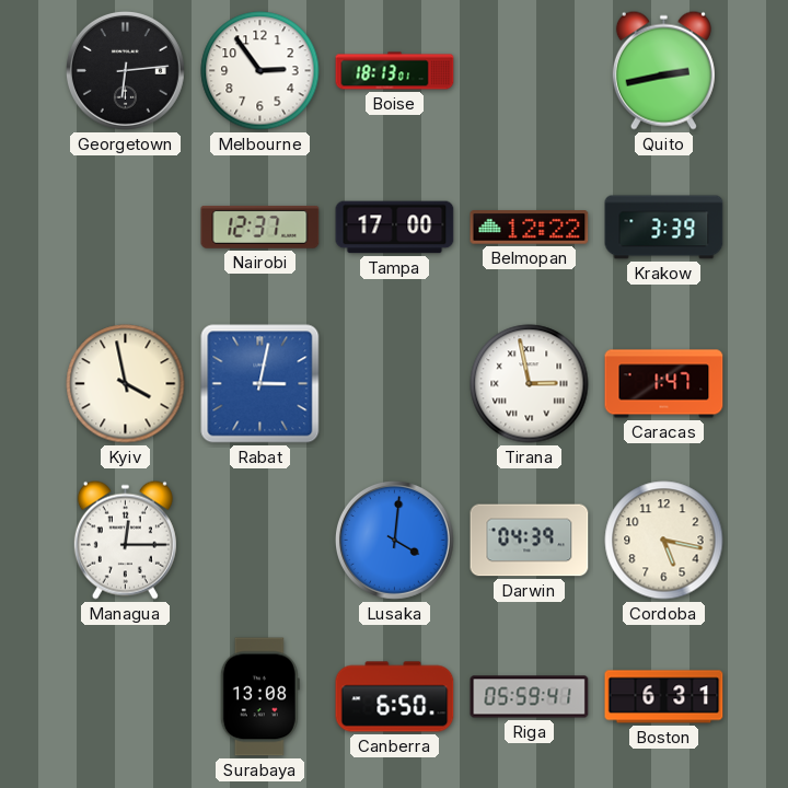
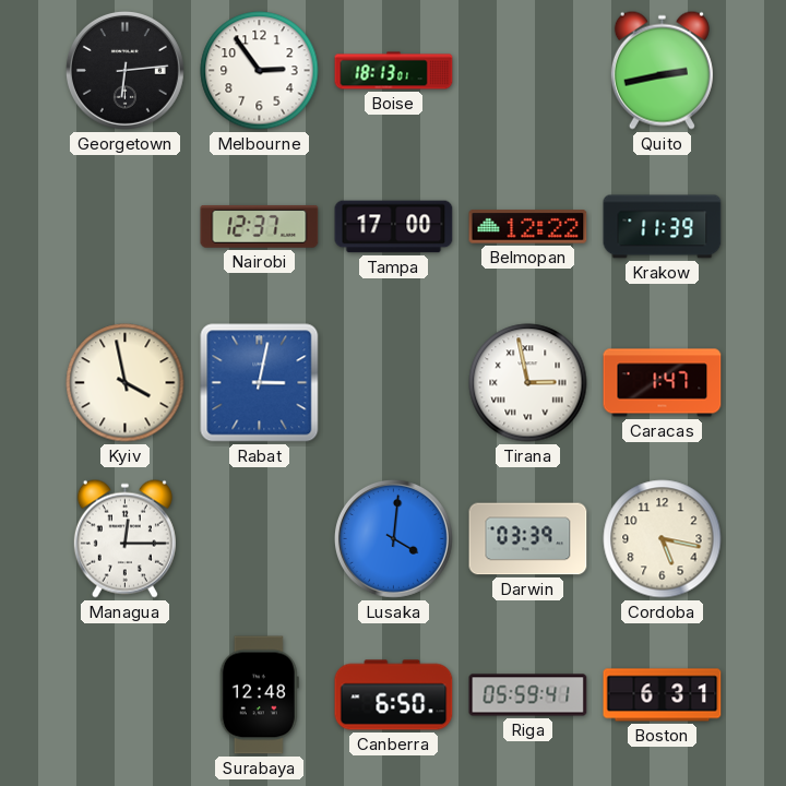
Krakow: 3:39 -> 11:39 (663, 227)
Darwin: 04:39 -> 03:39 (528, 539)
Surabaya: 13:08 -> 12:48 (259, 695)
